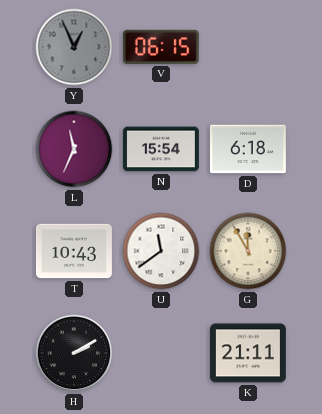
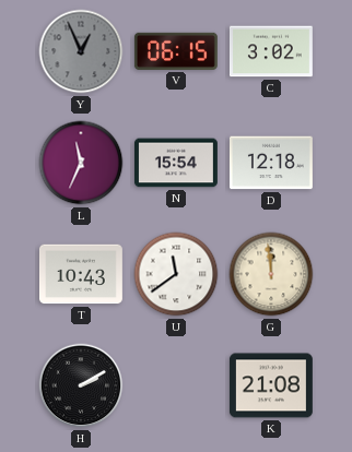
C: none -> 3:02 (271, 51)
D: 6:18 -> 12:18 (271, 163)
G: 11:55 -> 11:59 (271, 274)
K: 21:11 -> 21:08 (271, 385)
